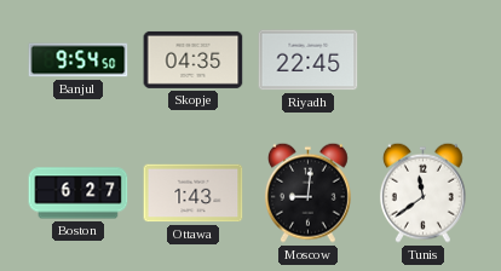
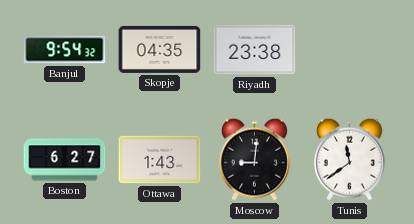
Banjul: 9:54:50 -> 9:54:32 (65, 50)
Riyadh: 22:45 -> 23:38 (255, 50)
